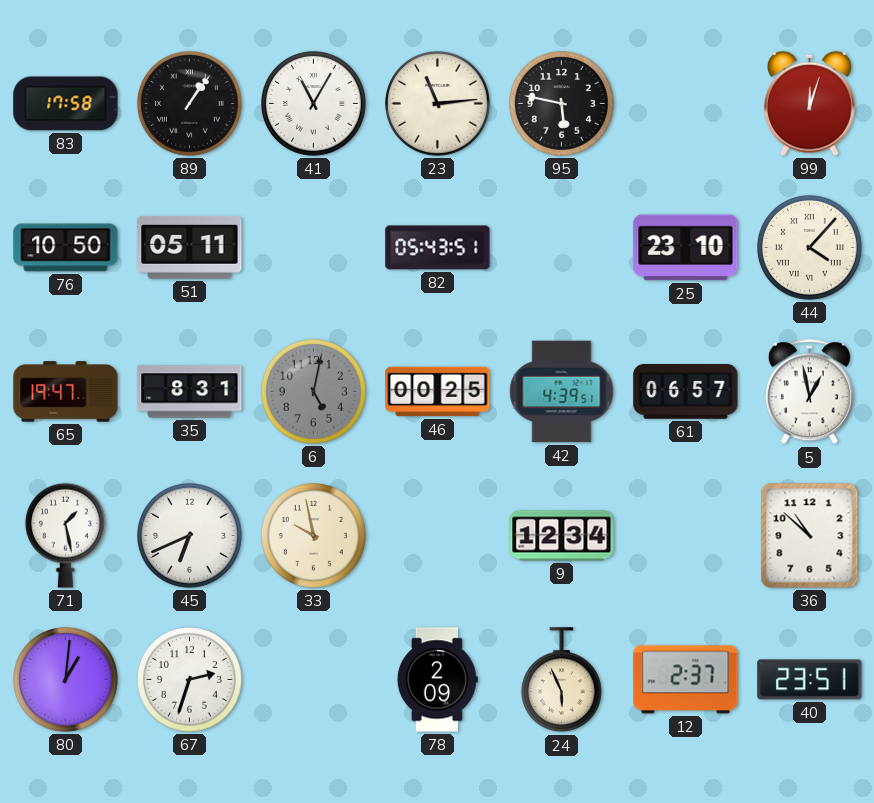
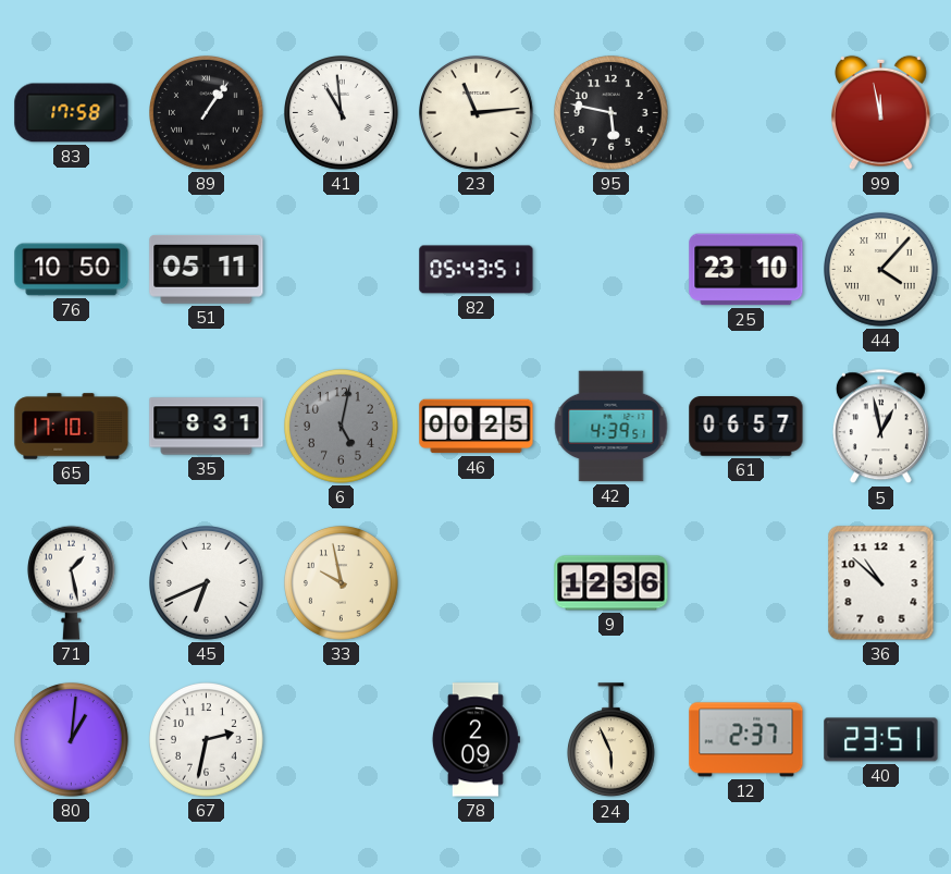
41: 11:05 -> 10:59 (342, 113)
99: 12:03 -> 11:58 (881, 112)
65: 19:47 -> 17:10 (72, 427)
9: 12:34 -> 12:36 (612, 583)
67: 2:33 -> 2:32 (207, 740)
